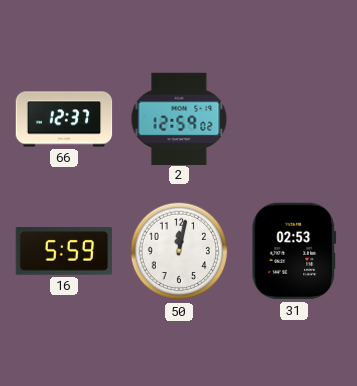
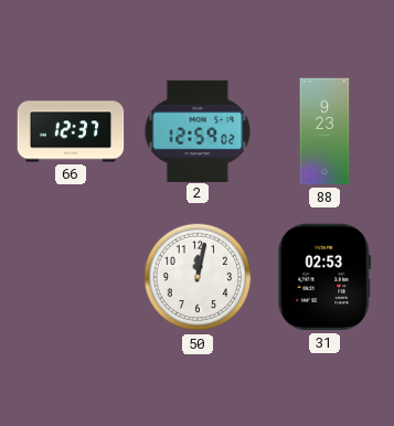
88: none -> 9:23 (324, 131)
16: 5:59 -> none (64, 251)
